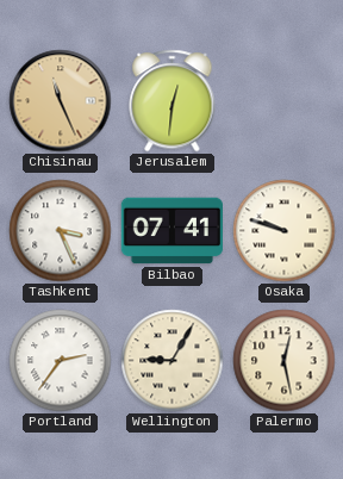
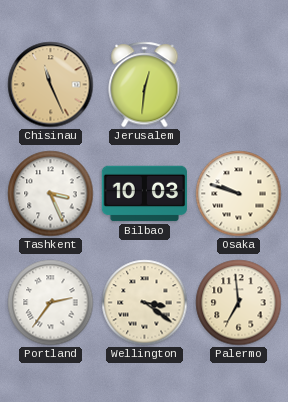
Bilbao: 07:41 -> 10:03 (144, 194)
Wellington: 9:05 -> 3:21 (145, 303)
Palermo: 12:28 -> 6:59 (239, 303)
